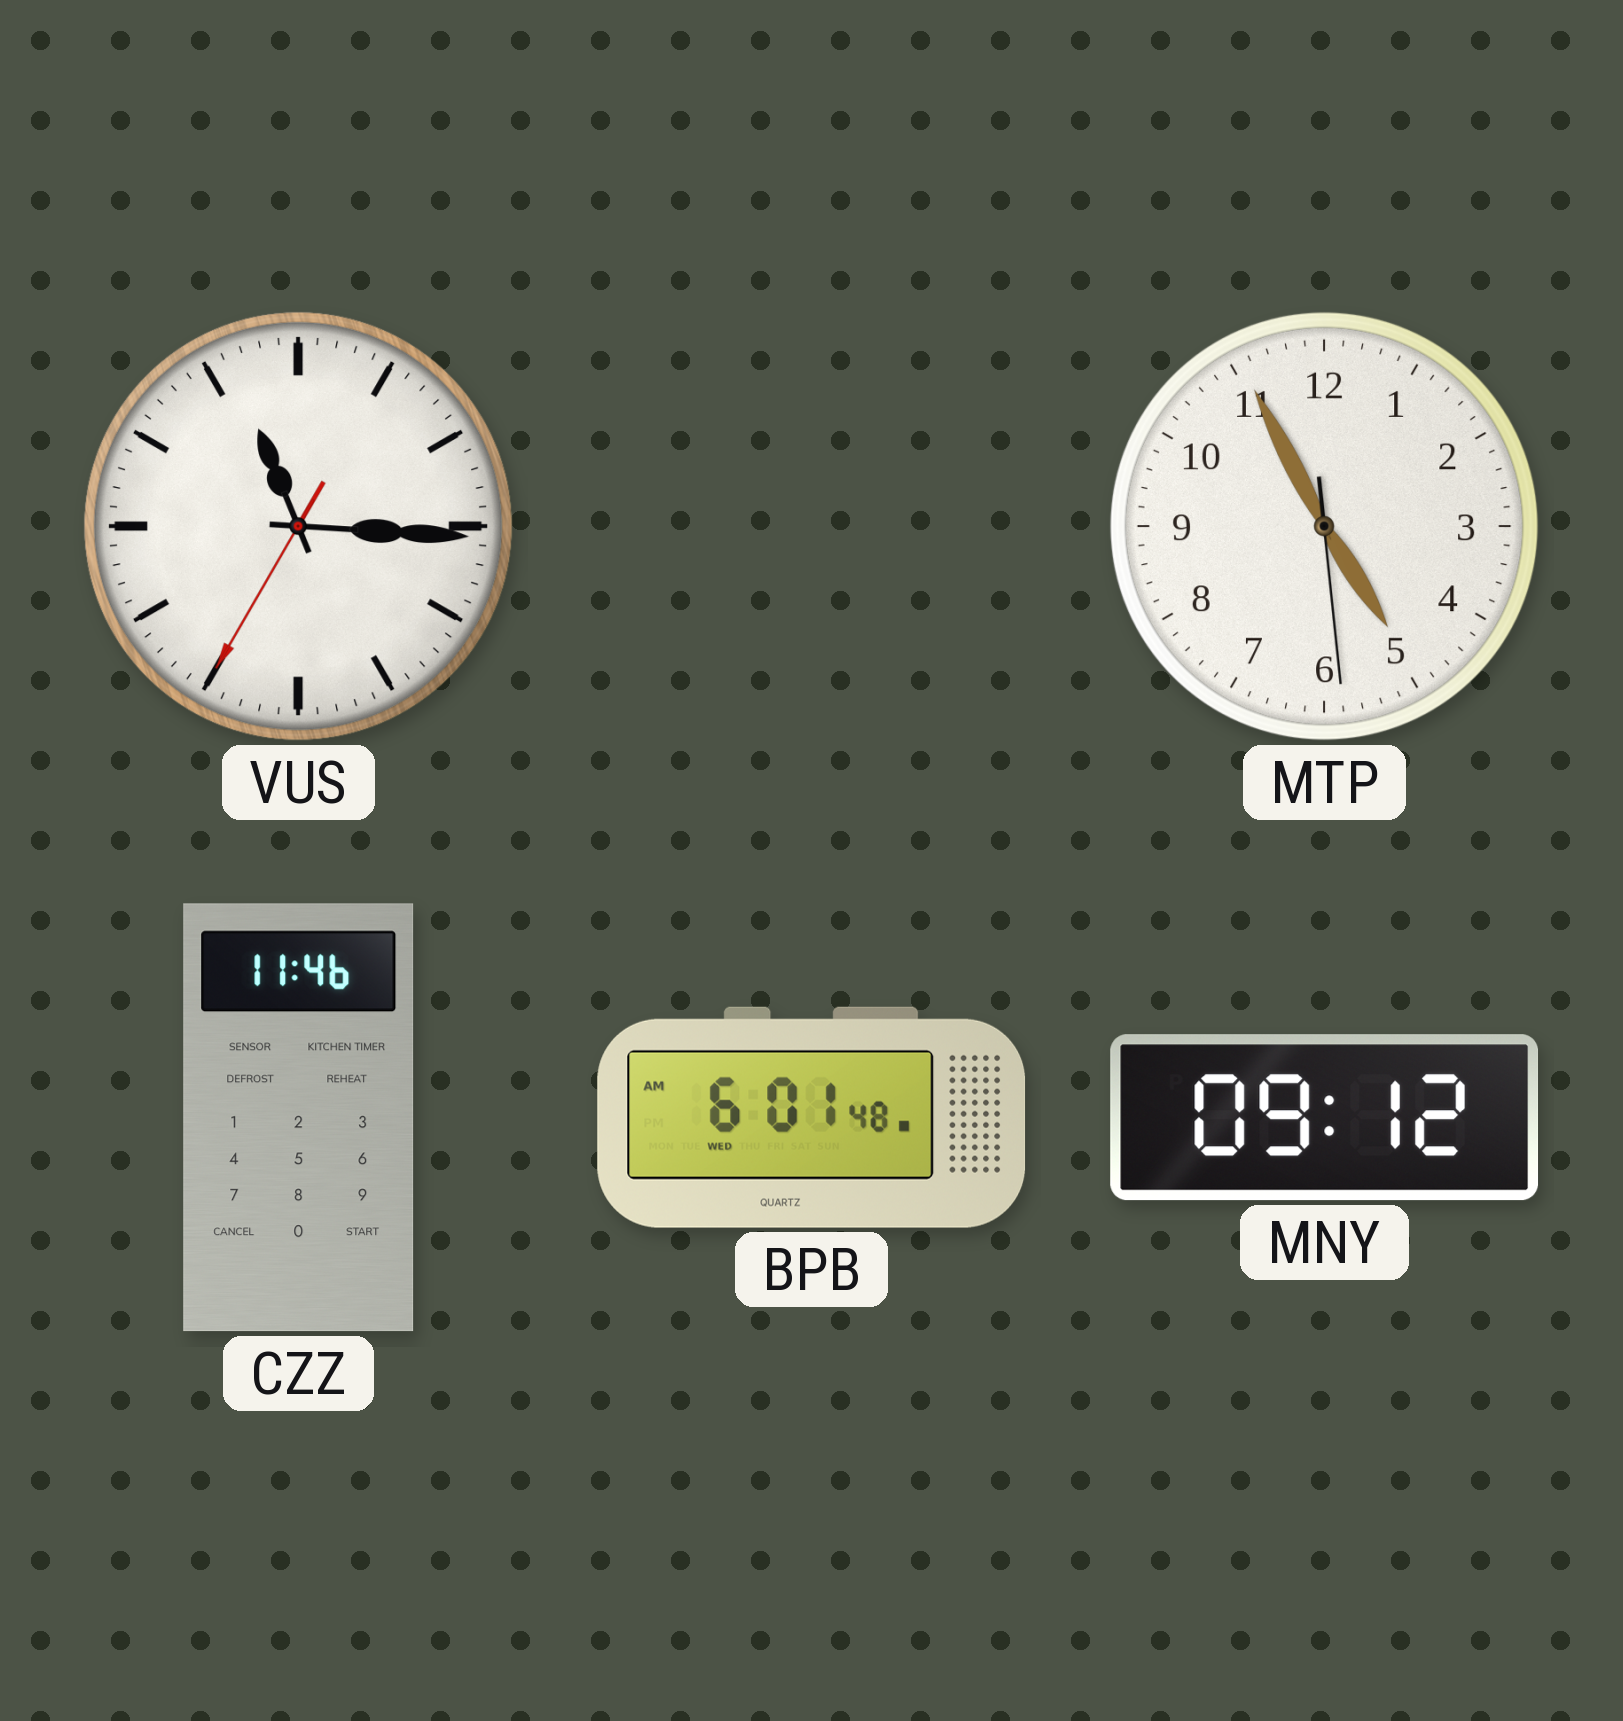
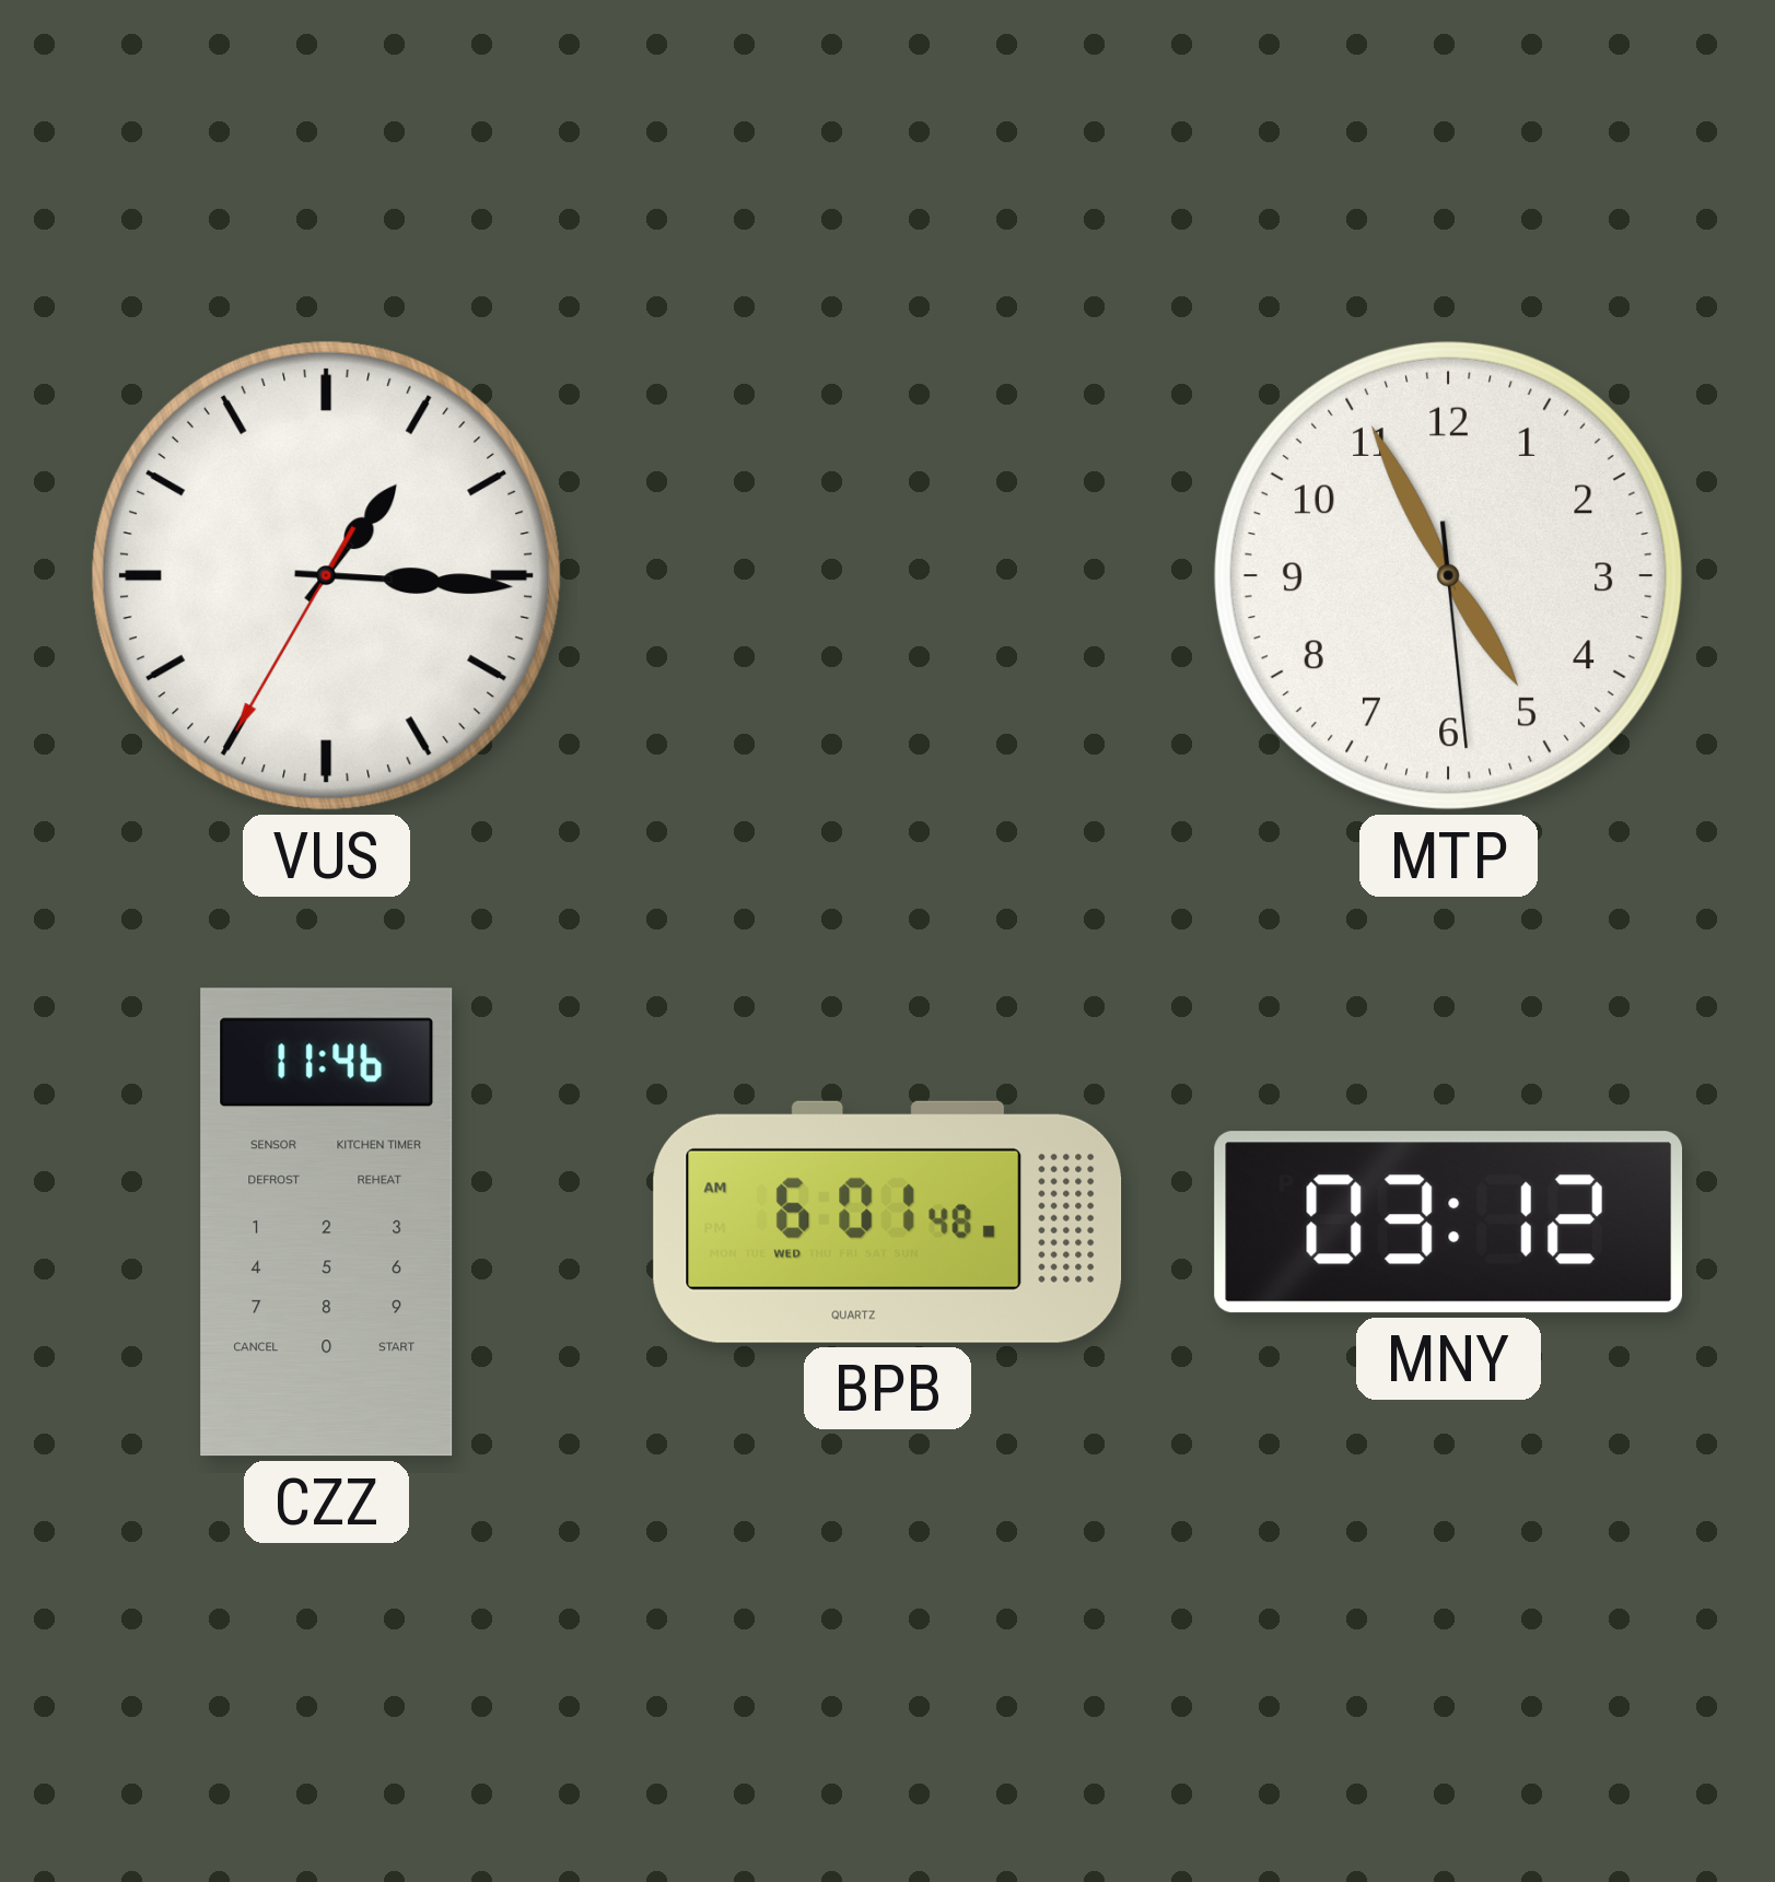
VUS: 11:15 -> 1:15 (326, 575)
MNY: 09:12 -> 03:12 (1449, 1223)
